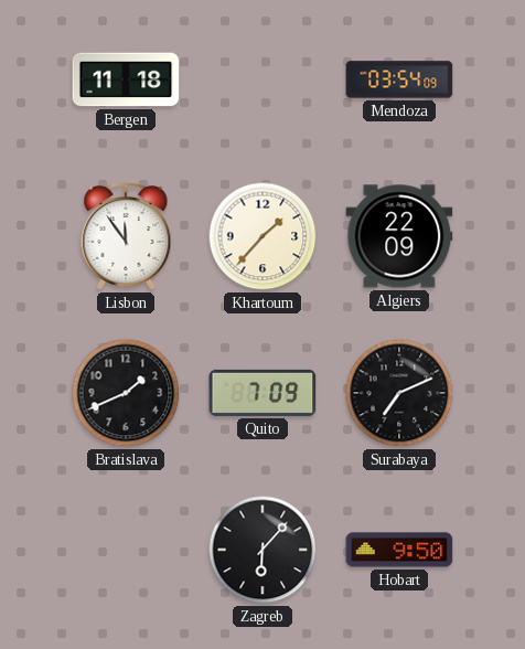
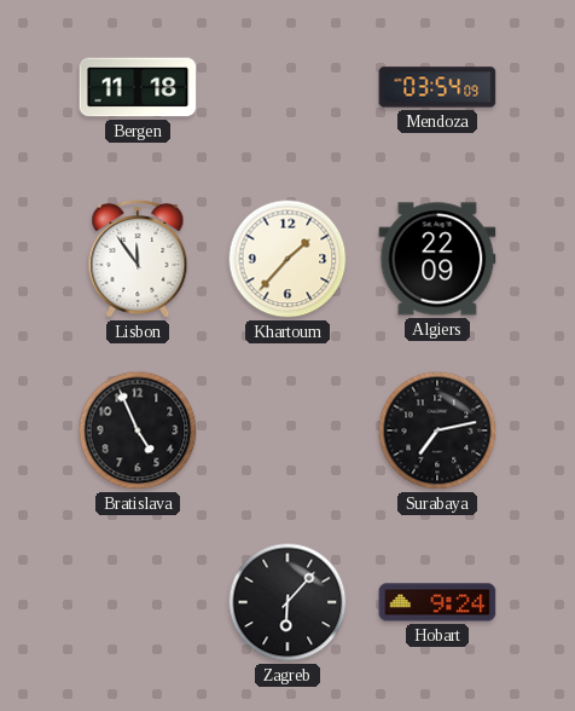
Bratislava: 1:41 -> 4:56 (138, 430)
Quito: 7:09 -> none (262, 393)
Surabaya: 7:11 -> 7:13 (437, 430)
Hobart: 9:50 -> 9:24 (437, 602)
